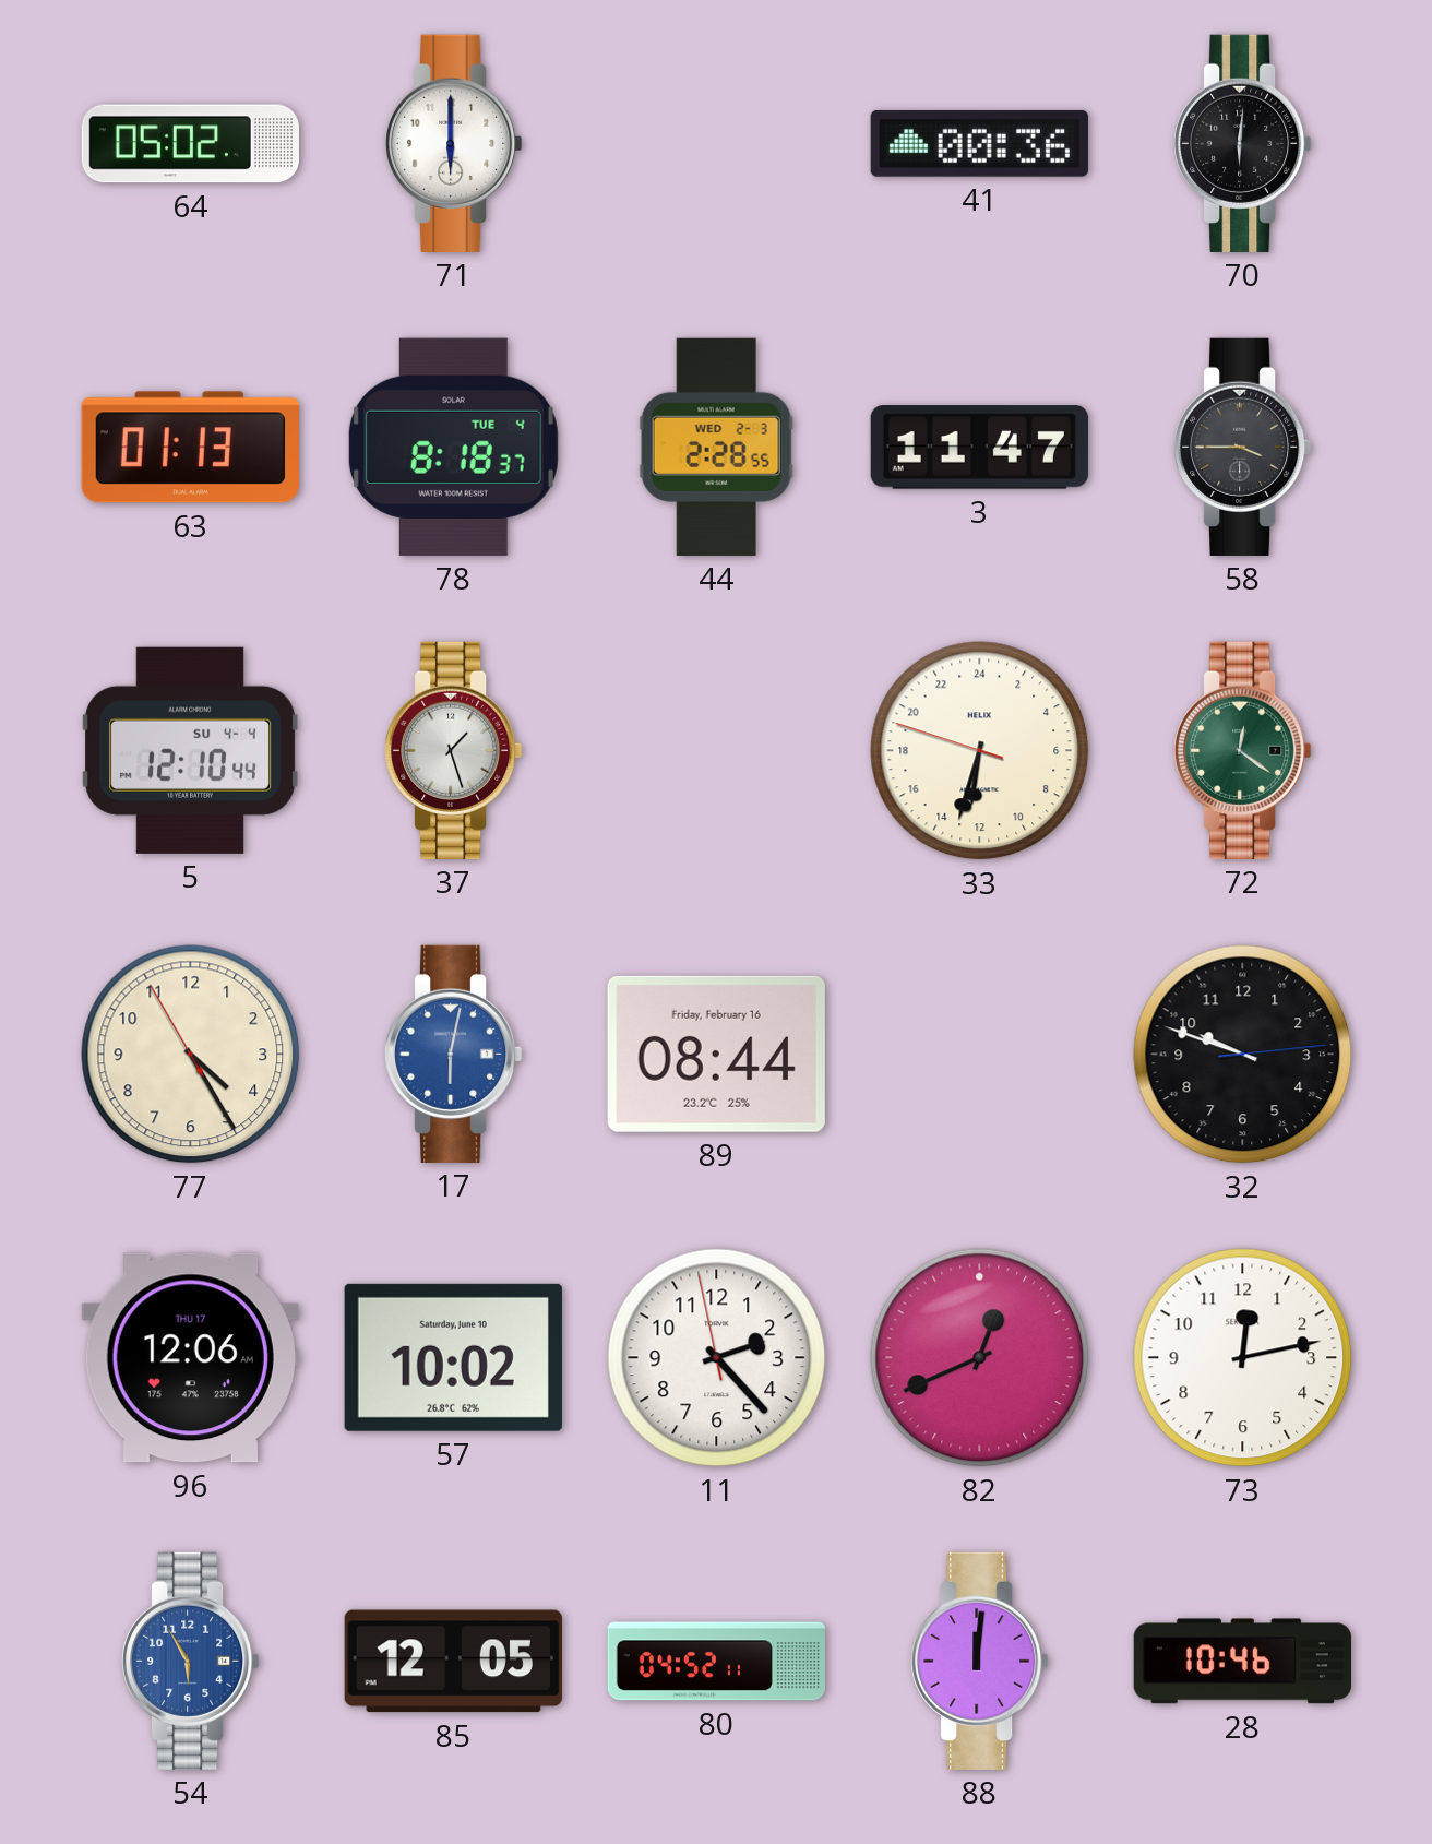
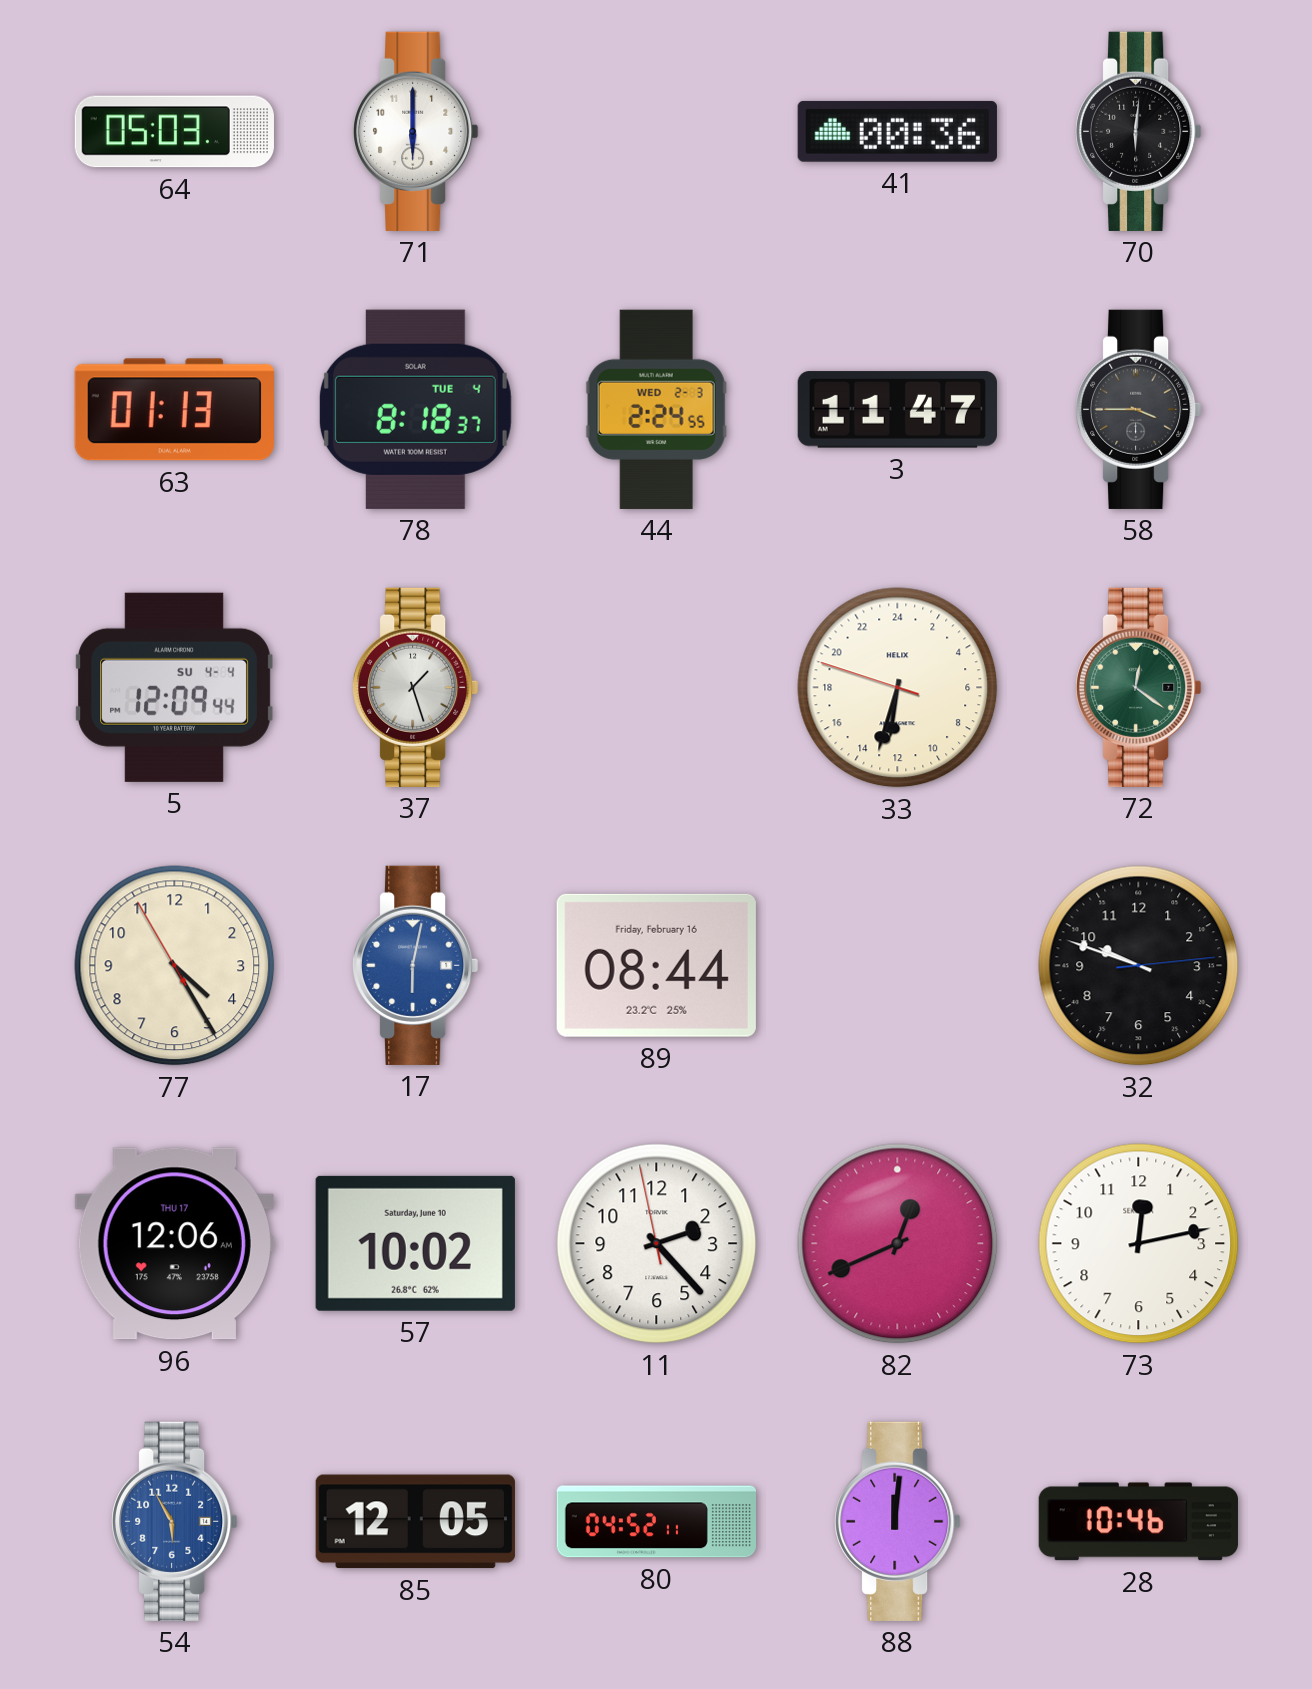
64: 05:02 -> 05:03 (174, 132)
44: 2:28 -> 2:24 (656, 409)
5: 12:10 -> 12:09 (174, 687)
